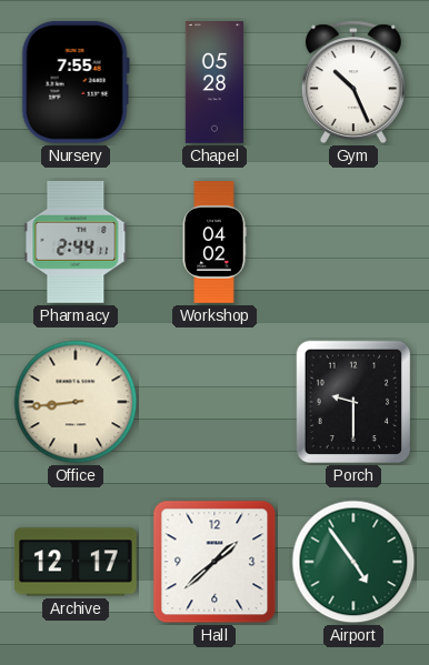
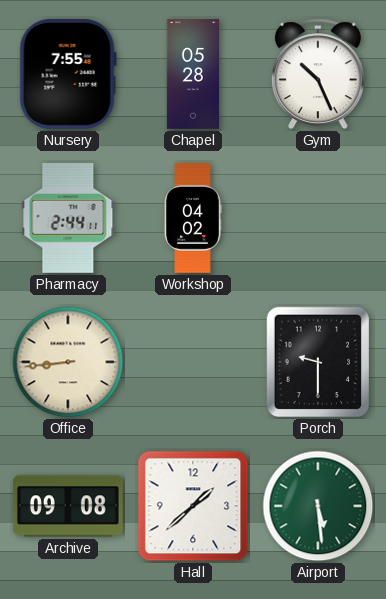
Archive: 12:17 -> 09:08 (68, 506)
Airport: 4:54 -> 5:29 (318, 506)
